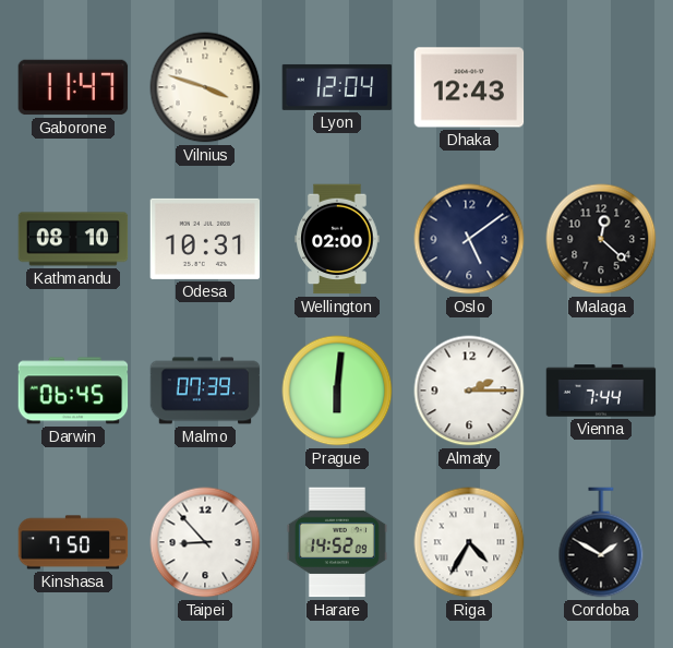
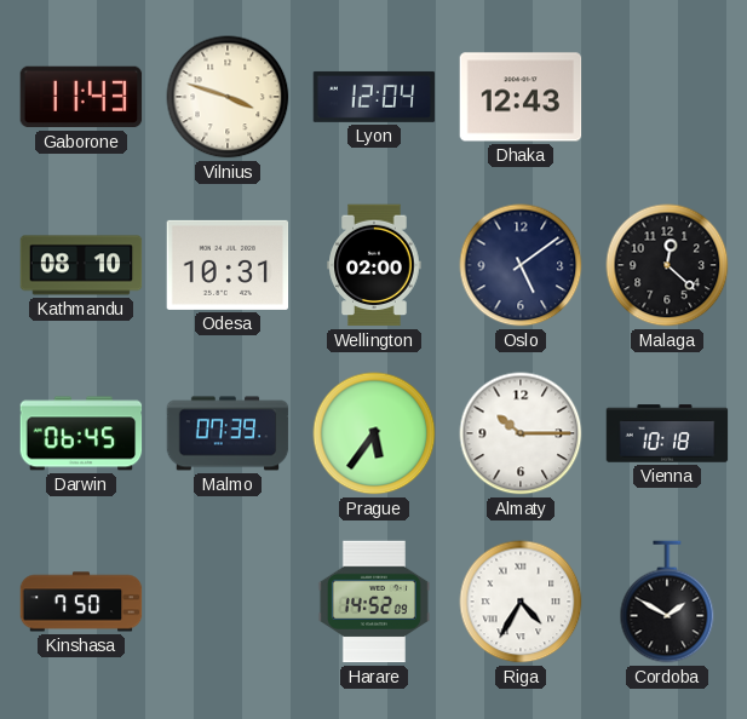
Gaborone: 11:47 -> 11:43 (81, 97)
Prague: 6:01 -> 5:36 (374, 433)
Almaty: 2:15 -> 10:15 (521, 433)
Vienna: 7:44 -> 10:18 (667, 433)
Taipei: 8:53 -> none (205, 542)
